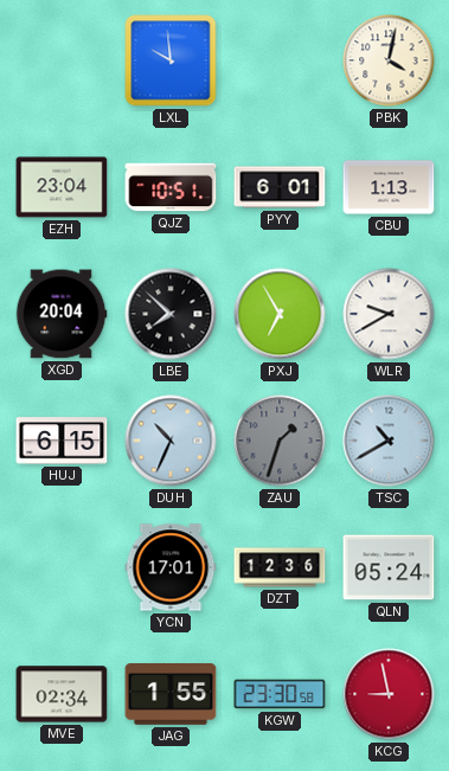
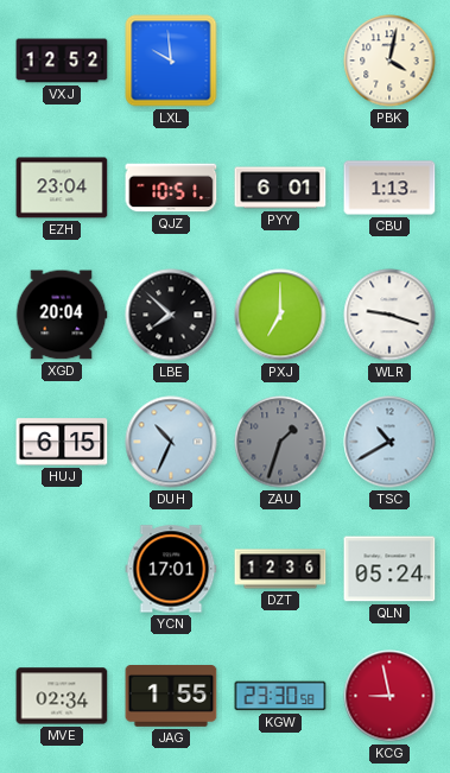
VXJ: none -> 12:52 (62, 61)
PXJ: 6:55 -> 7:00 (280, 315)
WLR: 9:40 -> 9:18 (389, 315)
